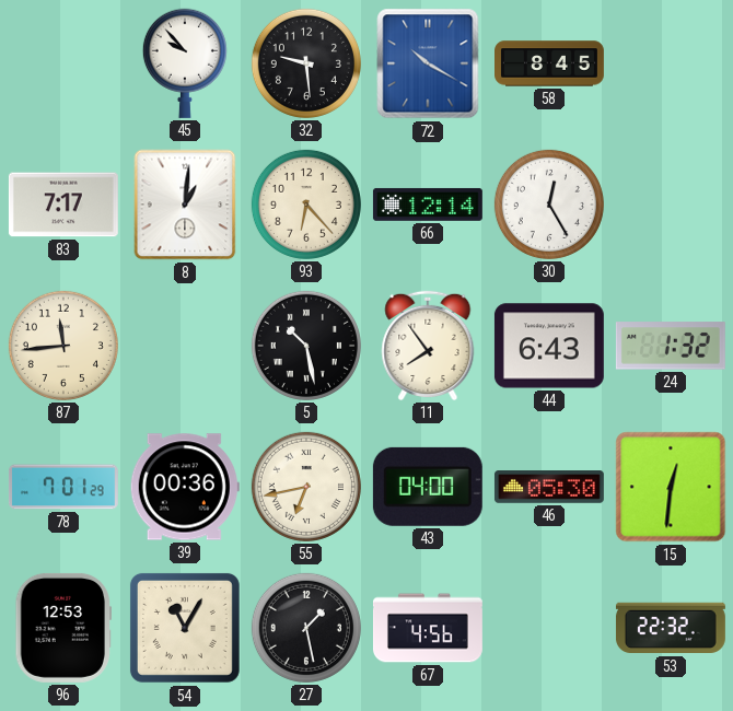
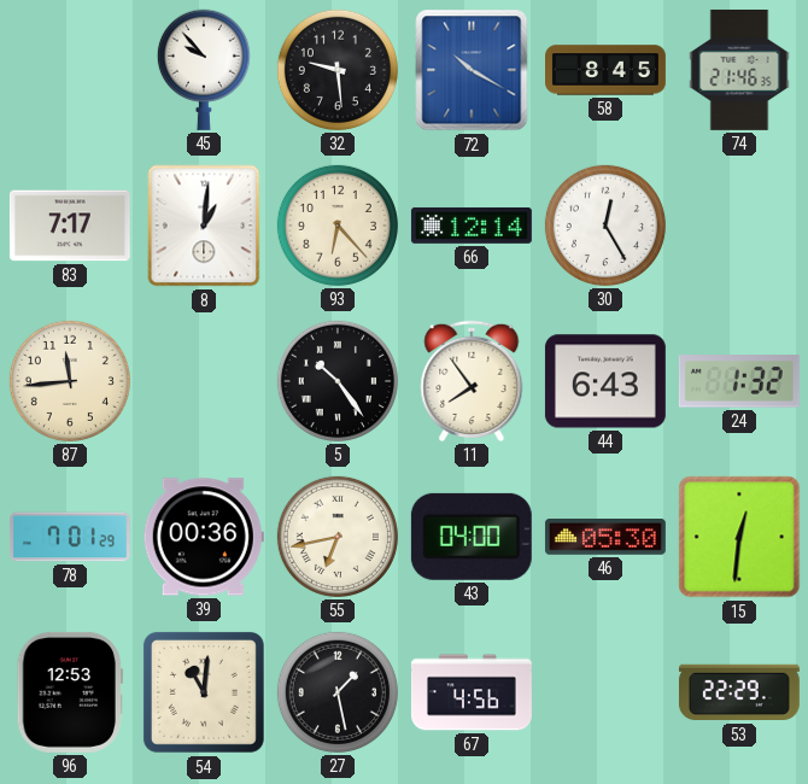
74: none -> 21:46 (739, 70)
5: 10:28 -> 10:24 (338, 381)
54: 11:05 -> 11:01 (204, 692)
53: 22:32 -> 22:29 (739, 692)
